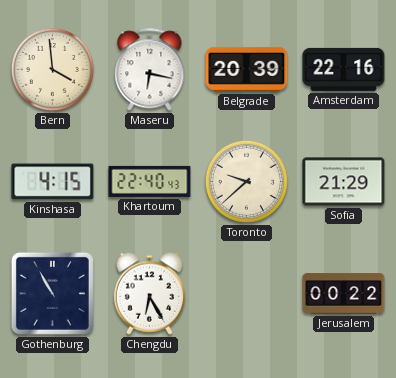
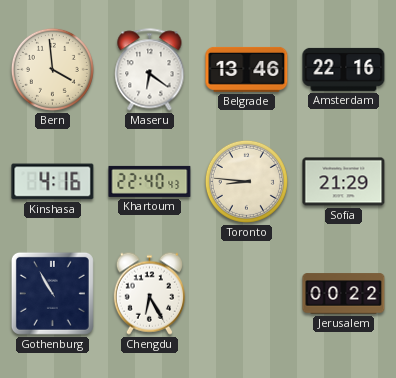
Maseru: 6:17 -> 6:21 (150, 70)
Belgrade: 20:39 -> 13:46 (247, 69)
Kinshasa: 4:15 -> 4:16 (53, 182)
Toronto: 9:38 -> 8:46 (246, 181)
